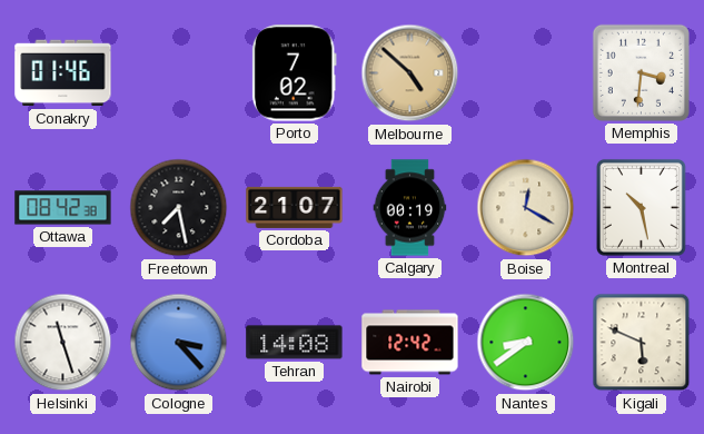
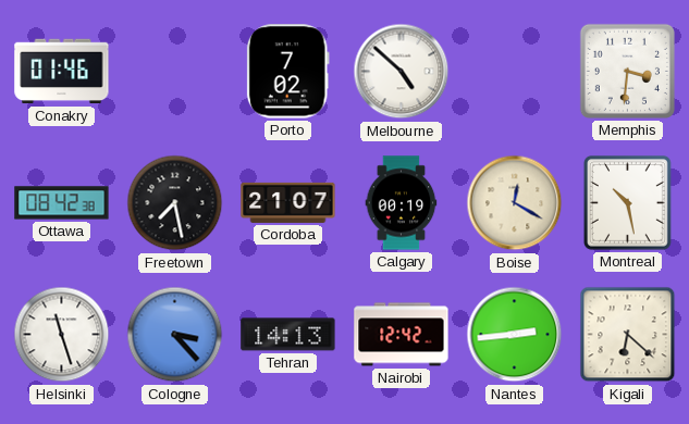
Melbourne dial: champagne -> white (402, 72)
Tehran: 14:08 -> 14:13 (288, 335)
Nantes: 8:39 -> 2:44 (515, 335)
Kigali: 5:49 -> 6:22 (628, 335)
